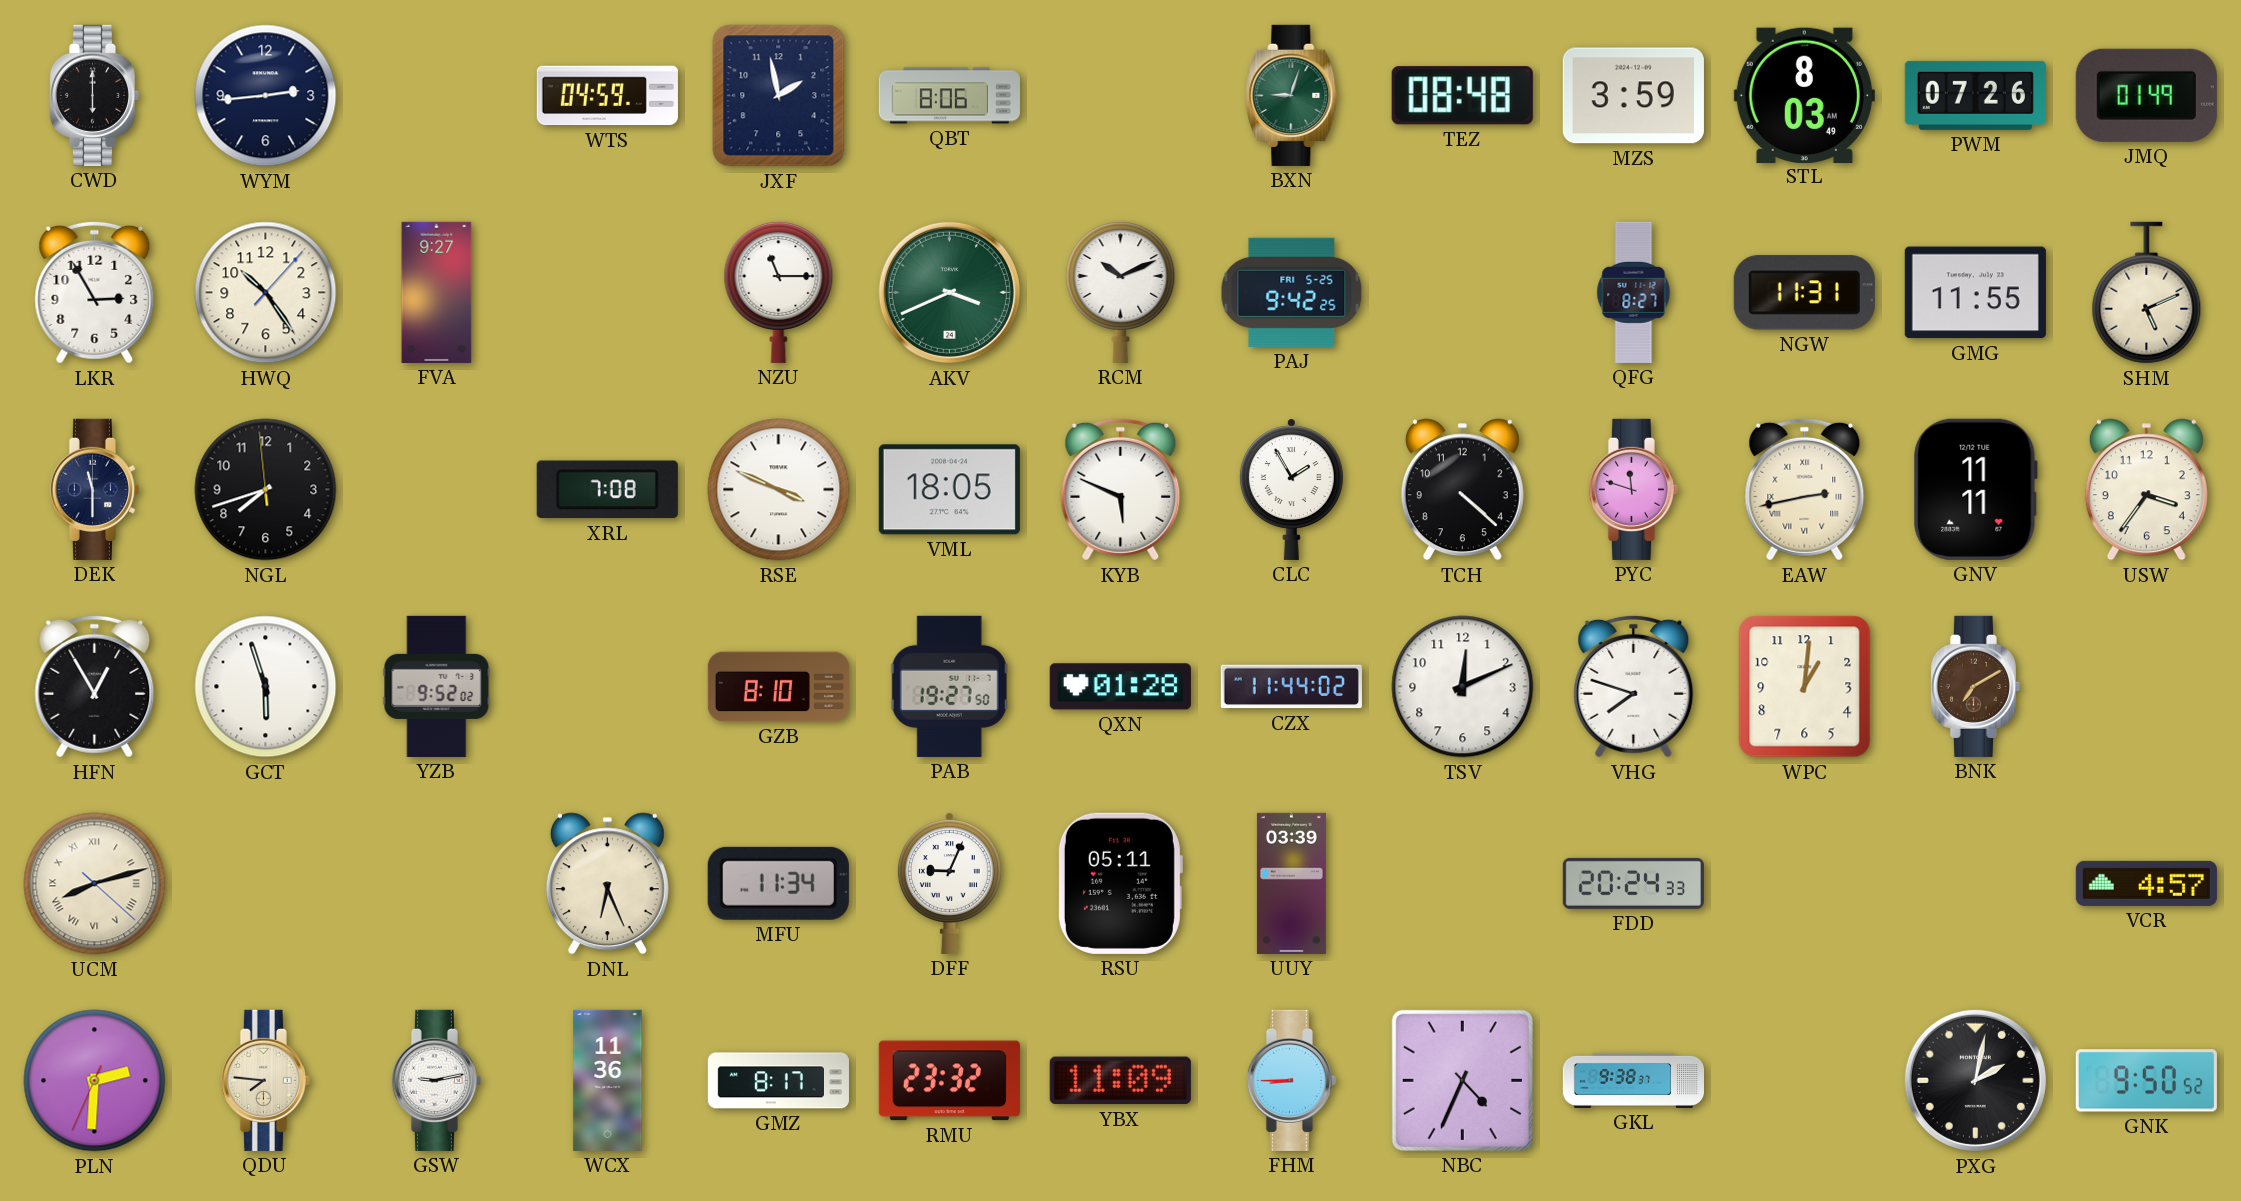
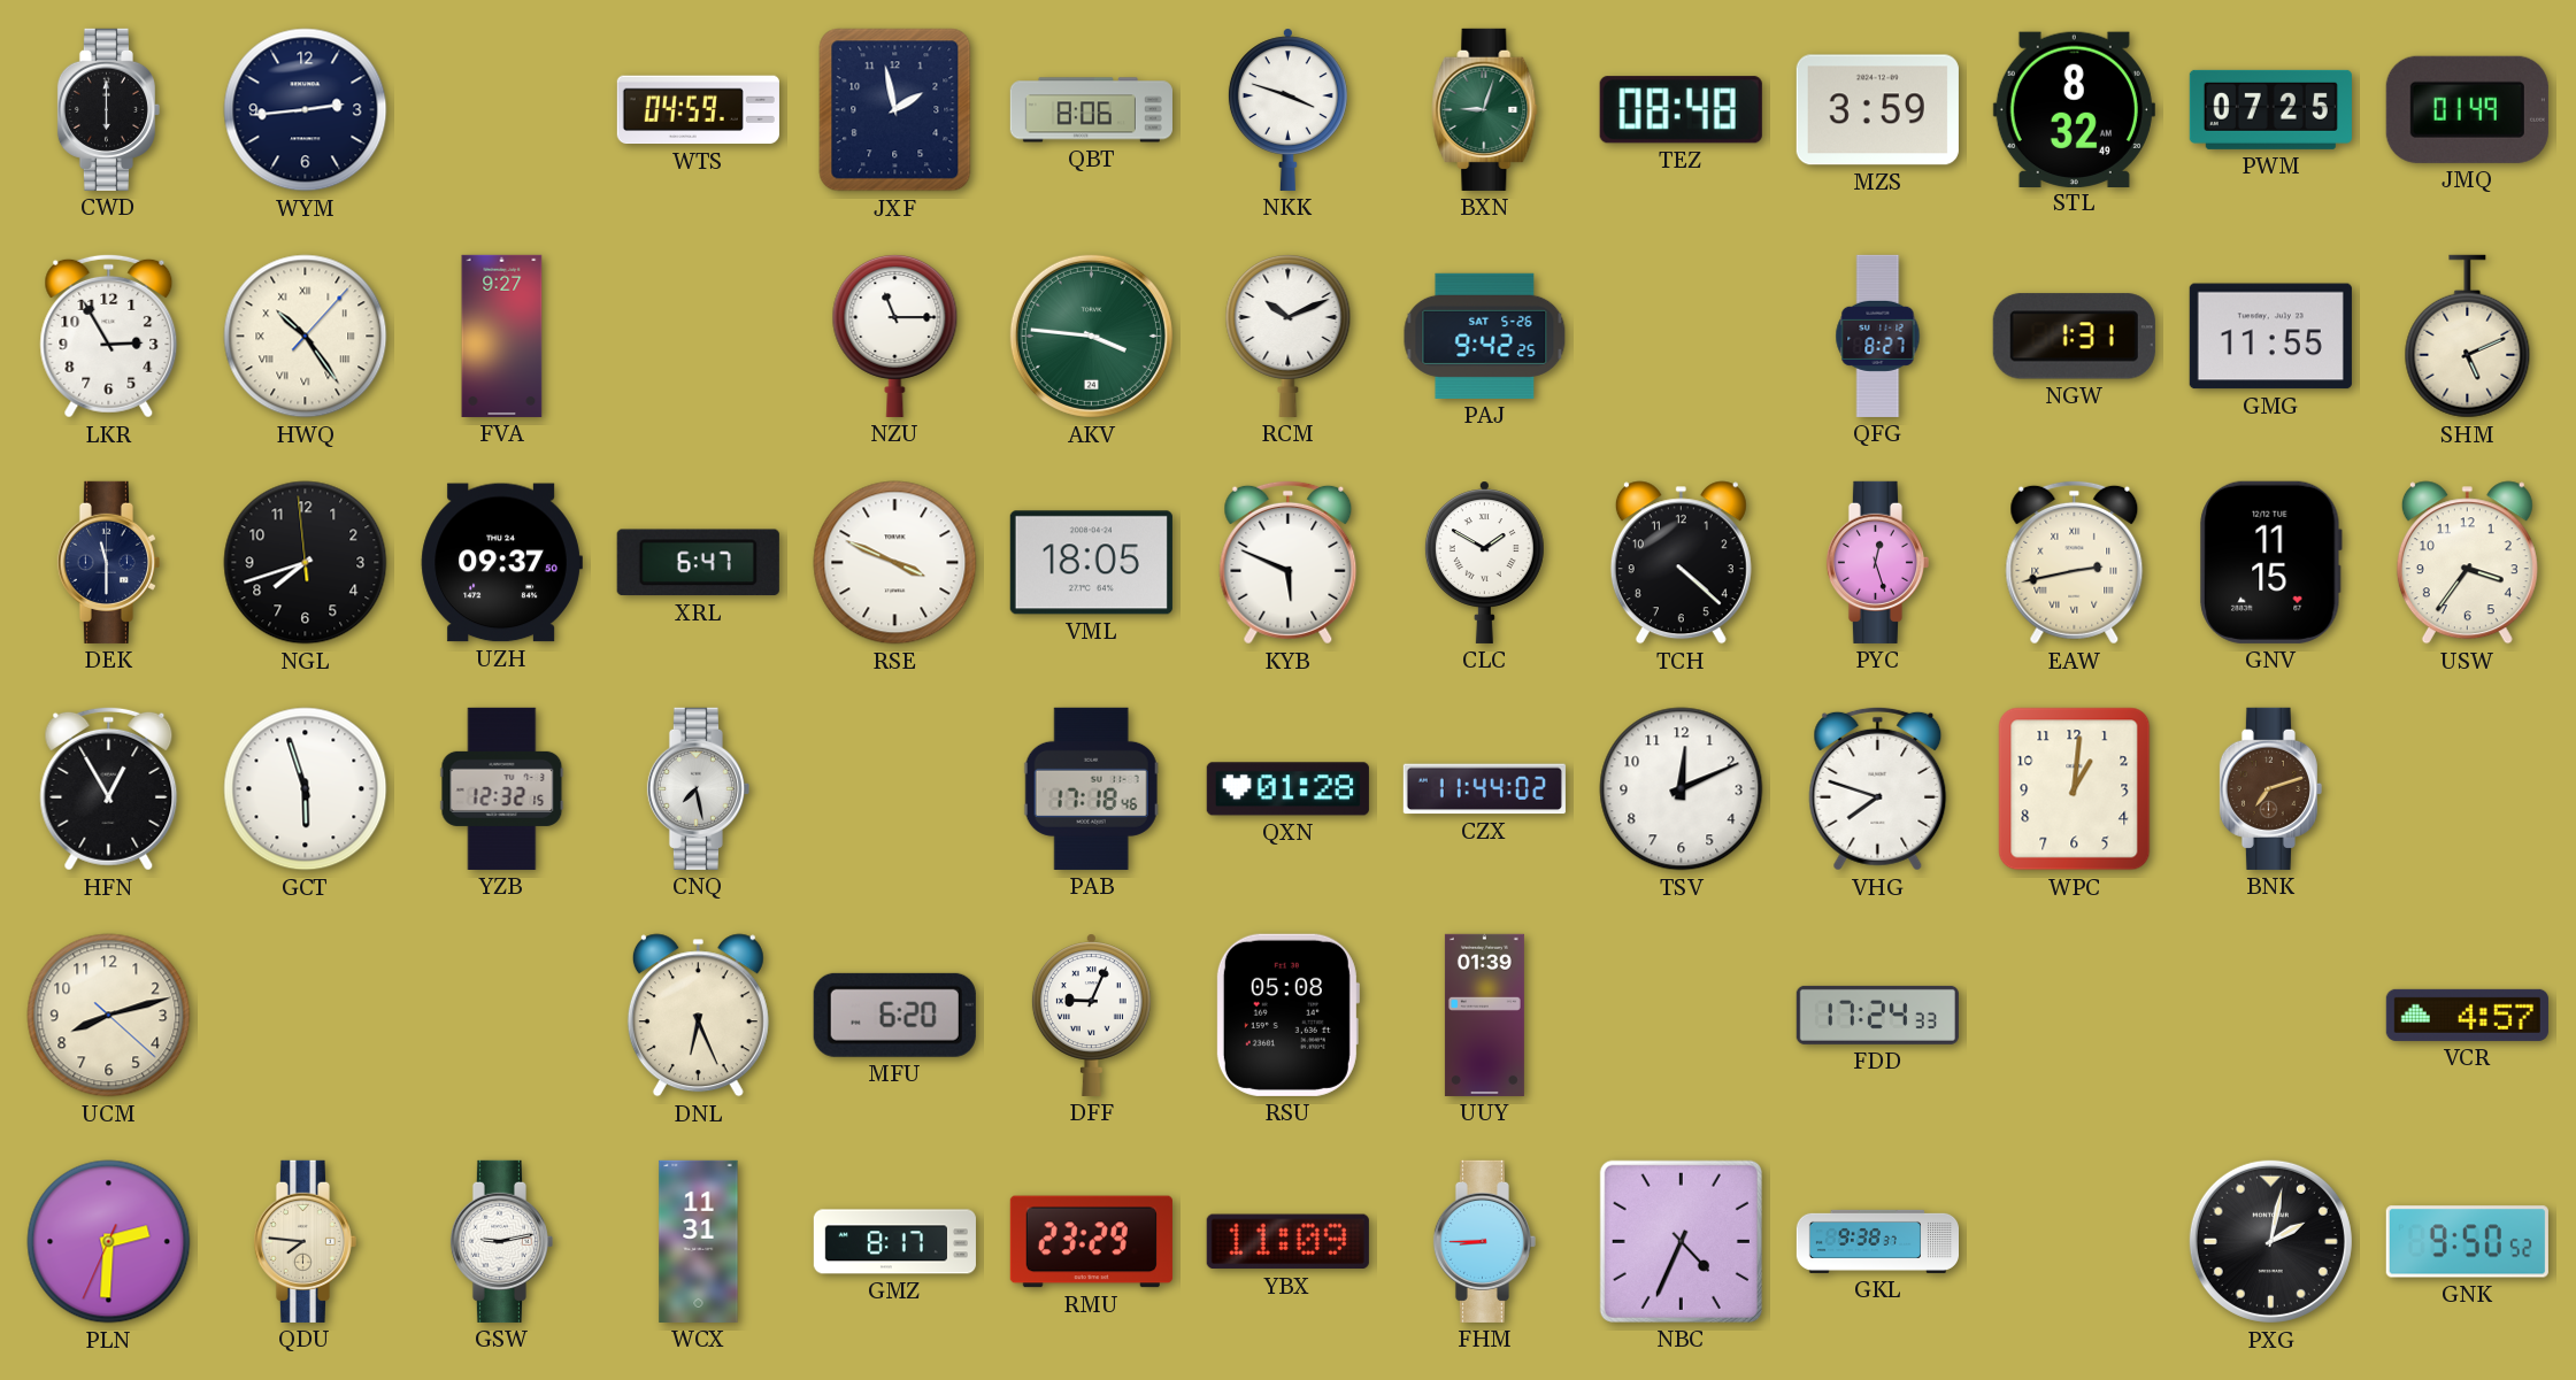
NKK: none -> 3:48 (1287, 109)
STL: 8:03 -> 8:32 (2074, 109)
PWM: 07:26 -> 07:25 (2270, 109)
HWQ numerals: Arabic -> Roman (306, 337)
AKV: 3:41 -> 3:46 (1091, 336)
PAJ date: FRI 5-25 -> SAT 5-26 (1485, 336)
NGW: 11:31 -> 1:31 (2074, 337)
UZH: none -> 09:37 (501, 563)
XRL: 7:08 -> 6:47 (698, 563)
CLC: 1:55 -> 1:50 (1484, 562)
PYC: 11:48 -> 12:27 (1877, 562)
GNV: 11:11 -> 11:15 (2270, 562)
YZB: 9:52 -> 12:32 (502, 788)
CNQ: none -> 7:28 (698, 788)
GZB: 8:10 -> none (778, 687)
PAB: 19:27 -> 17:18 (1091, 788)
BNK: 7:10 -> 7:12 (2270, 788)
UCM numerals: Roman -> Arabic (109, 1016)
MFU: 11:34 -> 6:20 (894, 1015)
RSU: 05:11 -> 05:08 (1287, 1015)
UUY: 03:39 -> 01:39 (1484, 1015)
FDD: 20:24 -> 17:24 (1877, 1015)
WCX: 11:36 -> 11:31 (699, 1241)
RMU: 23:32 -> 23:29 (1091, 1242)
